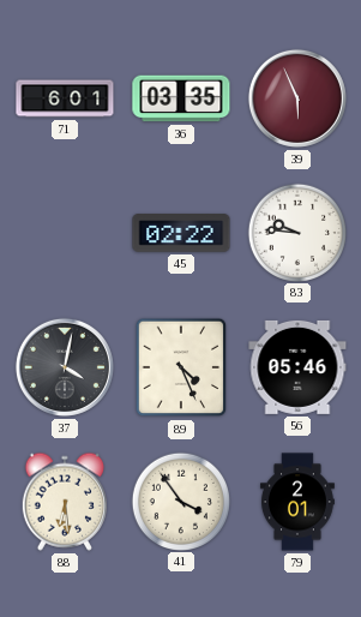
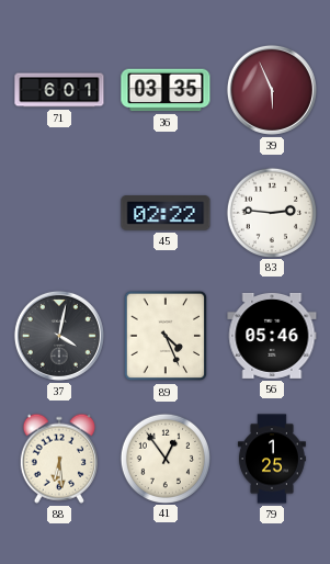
83: 9:46 -> 2:46 (271, 212)
41: 3:54 -> 12:54 (164, 458)
79: 2:01 -> 1:25 (272, 459)
